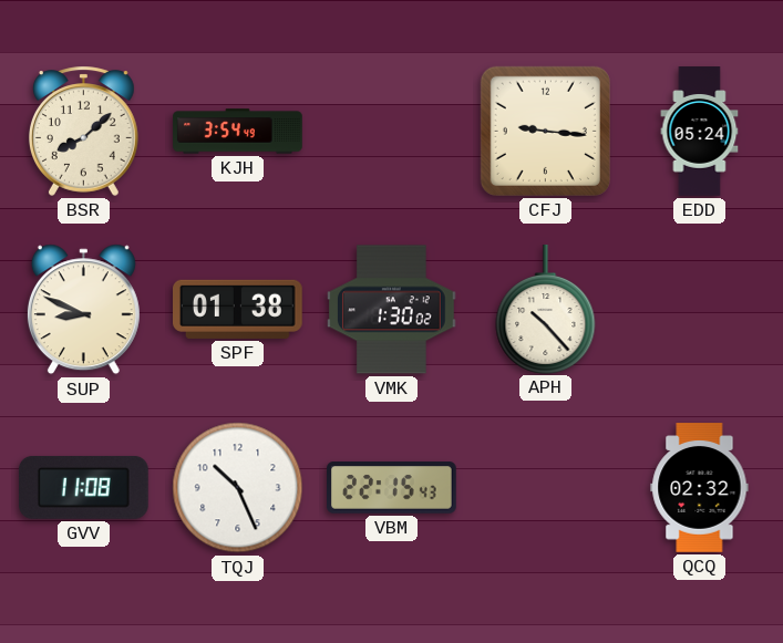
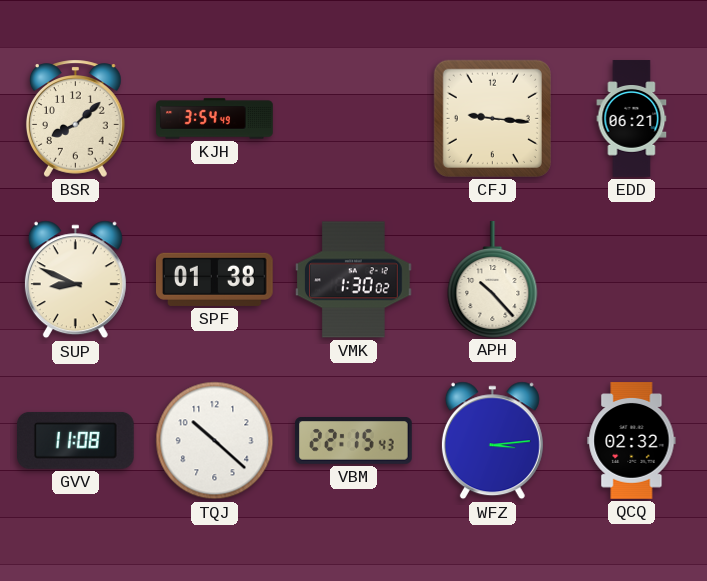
EDD: 05:24 -> 06:21 (632, 119)
TQJ: 10:26 -> 10:22 (215, 441)
WFZ: none -> 3:14 (492, 441)
